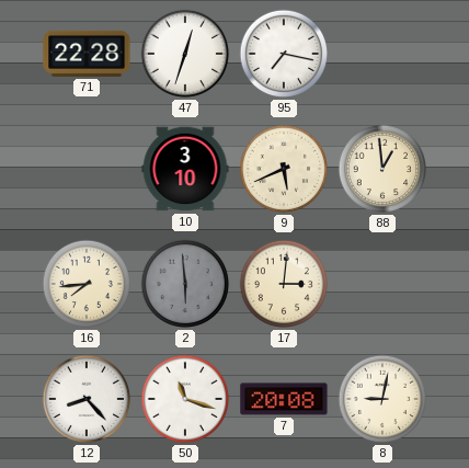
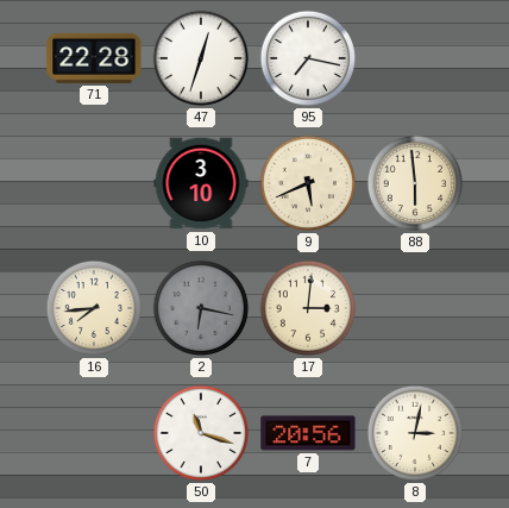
88: 12:59 -> 5:59 (415, 183)
2: 5:59 -> 6:17 (201, 308)
12: 8:23 -> none (87, 399)
7: 20:08 -> 20:56 (308, 433)
8: 9:02 -> 3:02 (415, 433)
